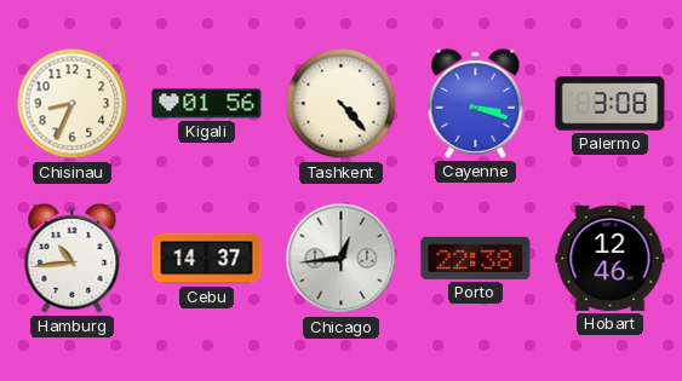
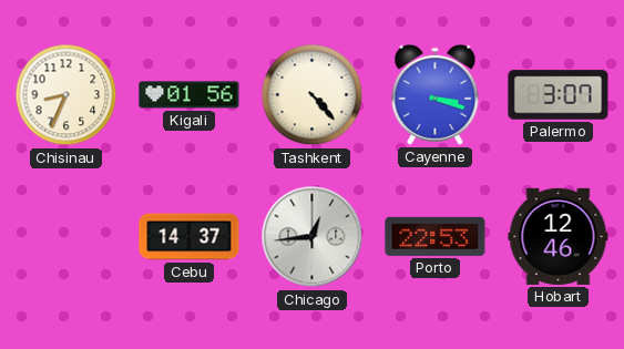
Palermo: 3:08 -> 3:07 (559, 95)
Hamburg: 10:44 -> none (73, 258)
Porto: 22:38 -> 22:53 (436, 236)
